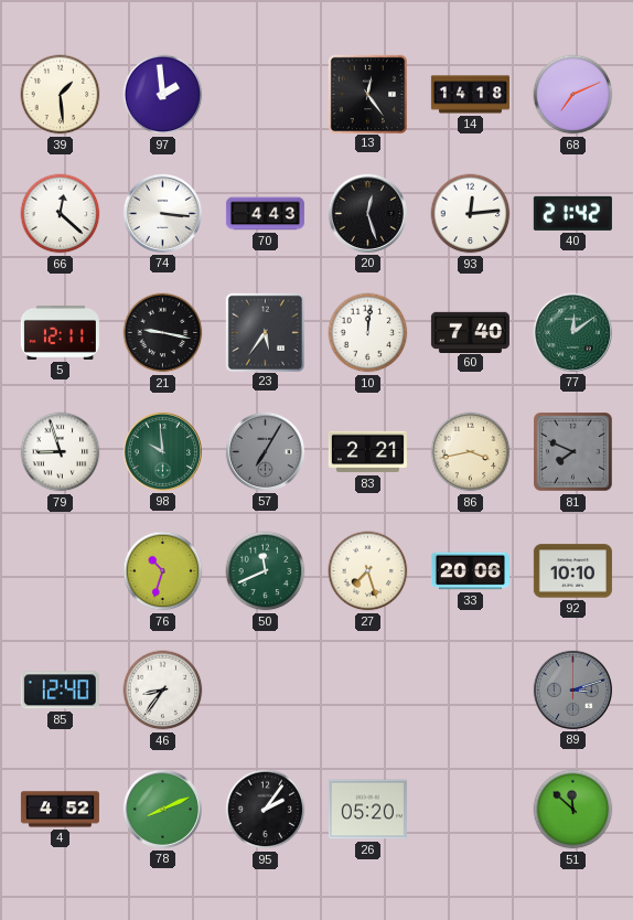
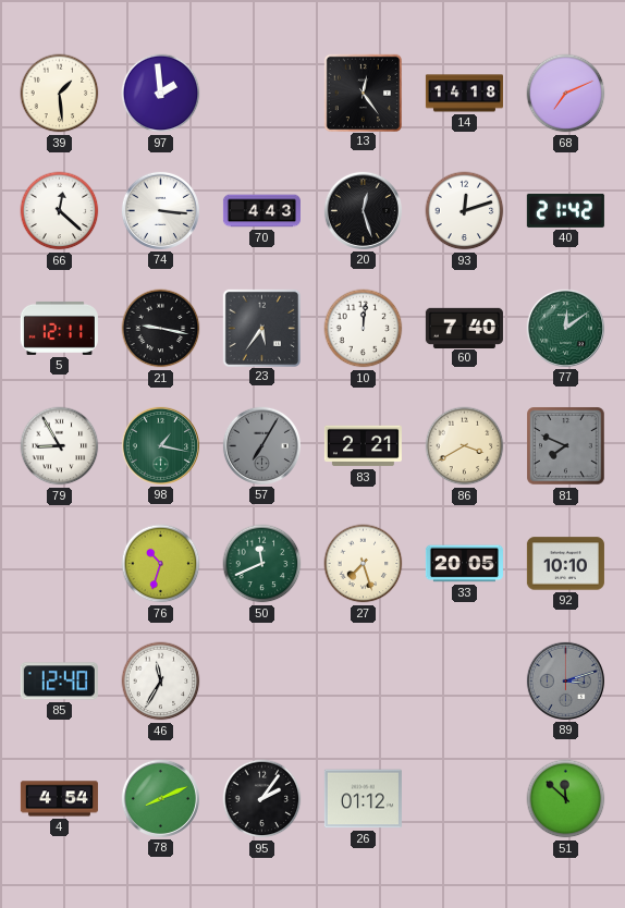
93: 12:14 -> 12:12 (465, 211)
79: 8:57 -> 8:55 (60, 446)
98: 9:59 -> 1:17 (160, 445)
86: 3:43 -> 3:40 (465, 446)
33: 20:06 -> 20:05 (464, 564)
46: 8:36 -> 11:35 (161, 682)
4: 4:52 -> 4:54 (59, 799)
26: 05:20 -> 01:12 (363, 799)
